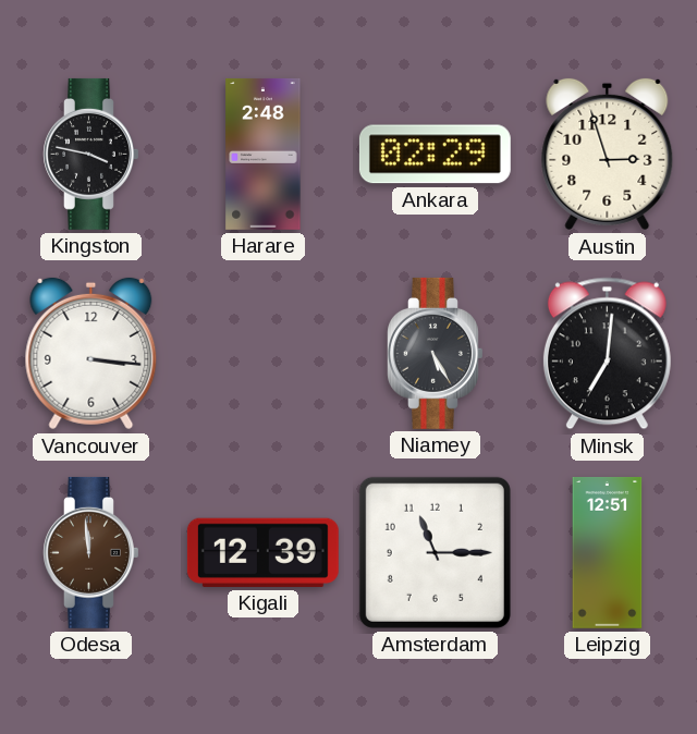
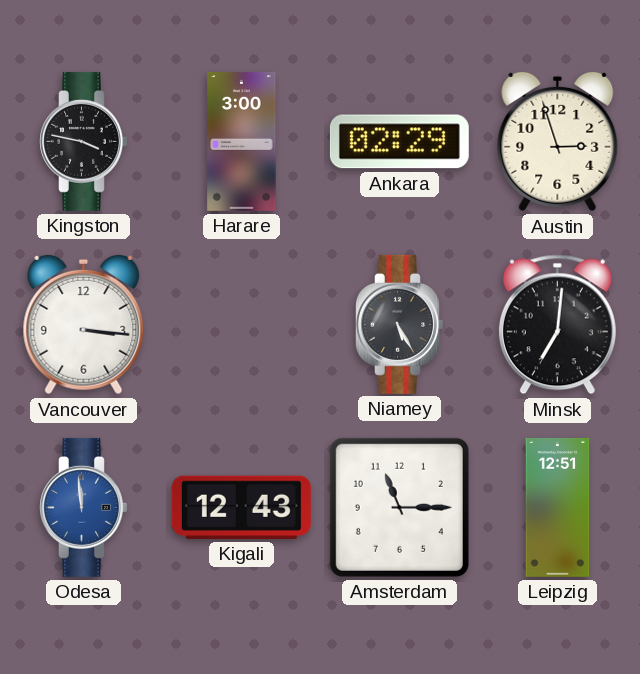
Harare: 2:48 -> 3:00 (242, 141)
Odesa dial: brown -> blue (84, 507)
Kigali: 12:39 -> 12:43 (241, 507)
